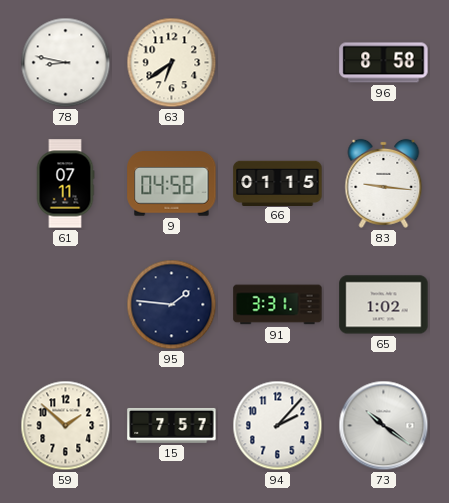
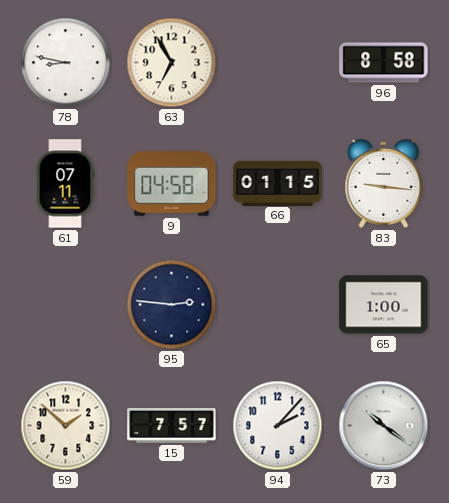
63: 6:39 -> 6:55 (172, 63)
95: 1:46 -> 2:46 (172, 305)
91: 3:31 -> none (278, 305)
65: 1:02 -> 1:00 (384, 305)
